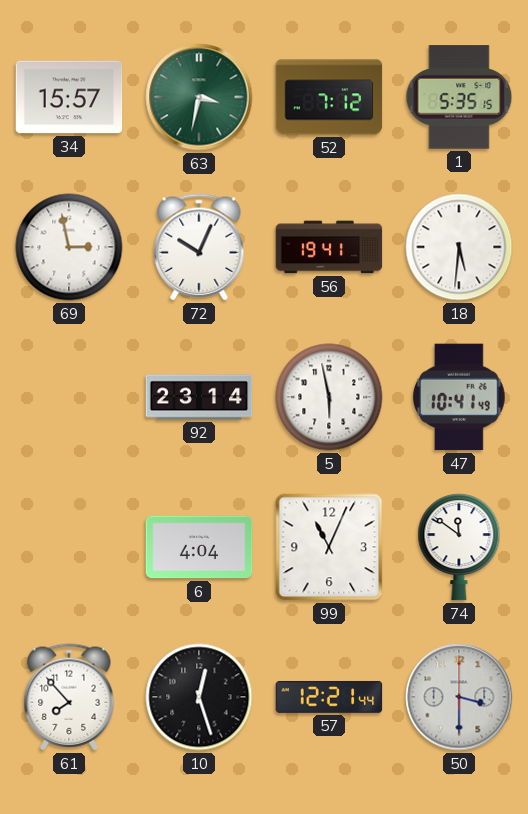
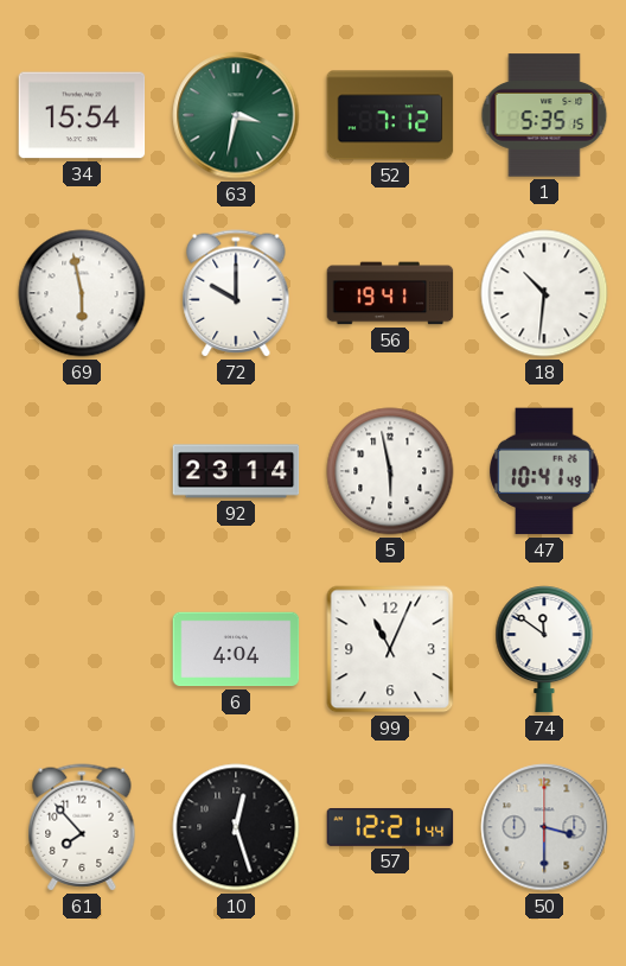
34: 15:57 -> 15:54 (82, 115)
69: 2:58 -> 5:58 (82, 293)
72: 10:04 -> 10:00 (236, 293)
18: 5:31 -> 10:31 (544, 293)
